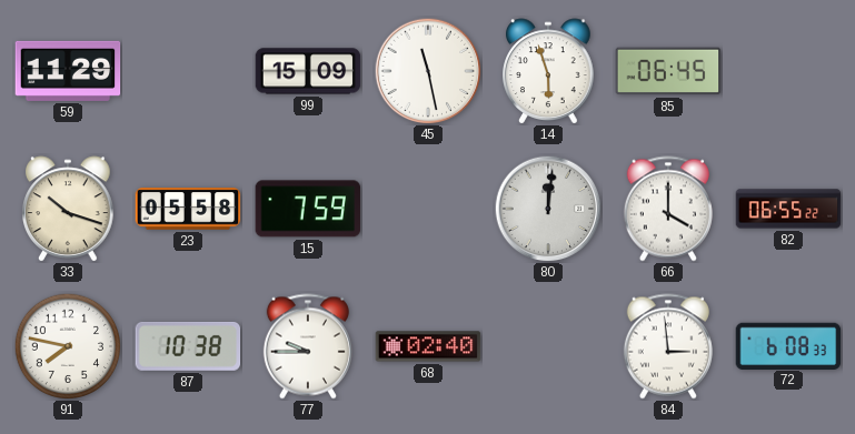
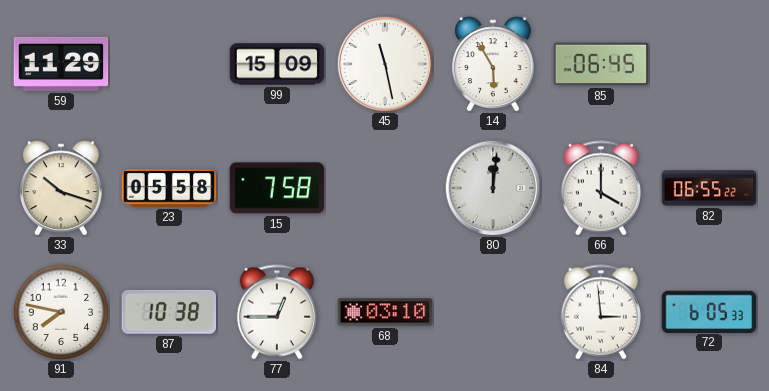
14: 5:57 -> 5:55 (493, 64)
15: 7:59 -> 7:58 (277, 188)
77: 9:45 -> 12:45 (277, 312)
68: 02:40 -> 03:10 (385, 312)
72: 6:08 -> 6:05 (709, 311)
